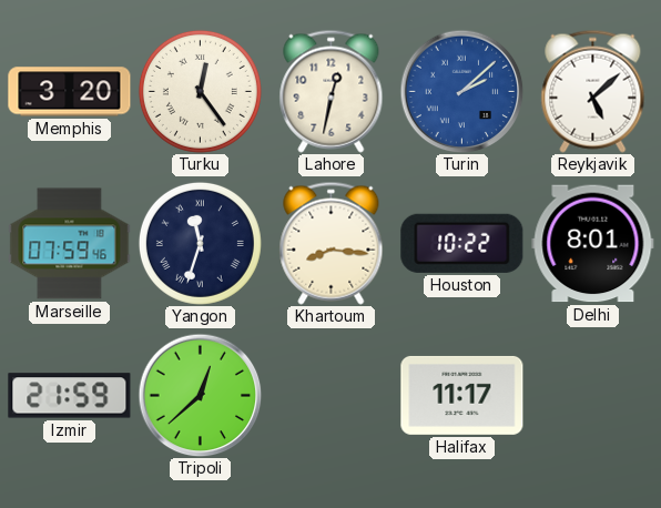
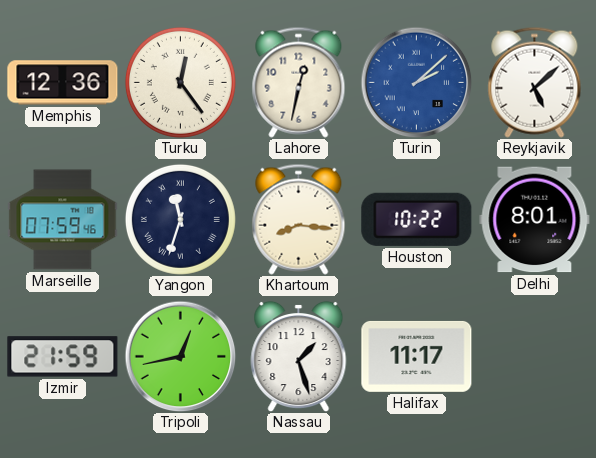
Memphis: 3:20 -> 12:36 (63, 83)
Tripoli: 12:38 -> 12:43 (180, 356)
Nassau: none -> 1:27 (299, 356)
